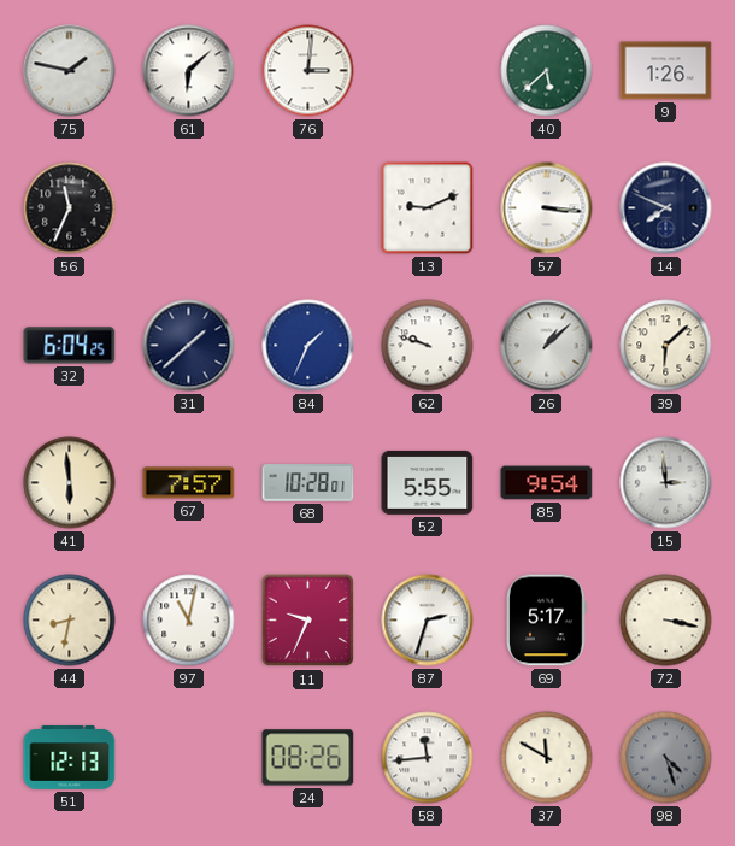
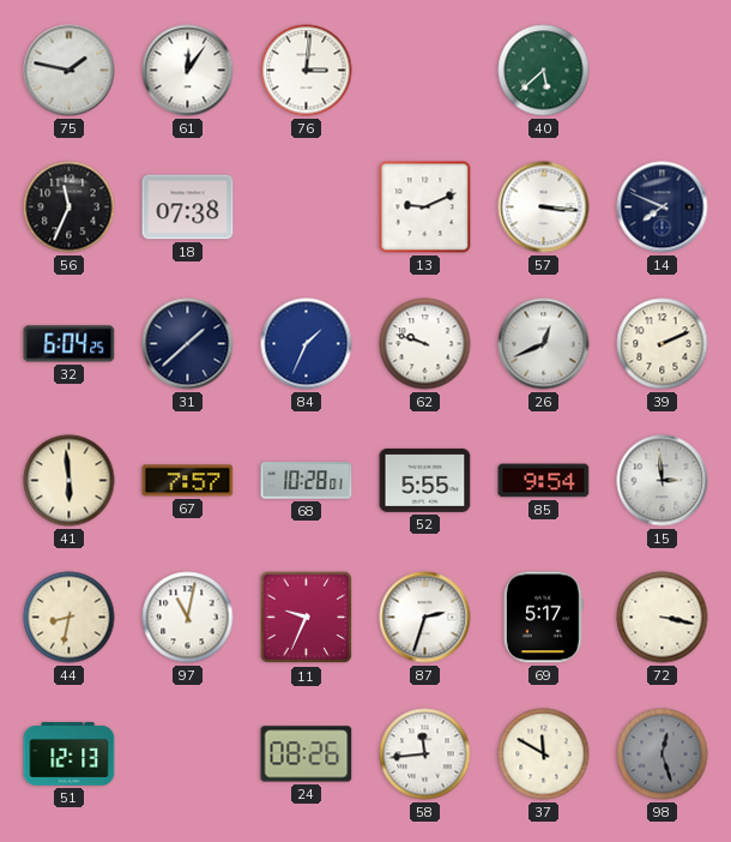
61: 6:08 -> 12:06 (188, 71)
9: 1:26 -> none (666, 71)
18: none -> 07:38 (188, 208)
26: 1:08 -> 12:41 (544, 344)
39: 6:08 -> 2:11 (663, 344)
98: 4:27 -> 12:27 (663, 754)
